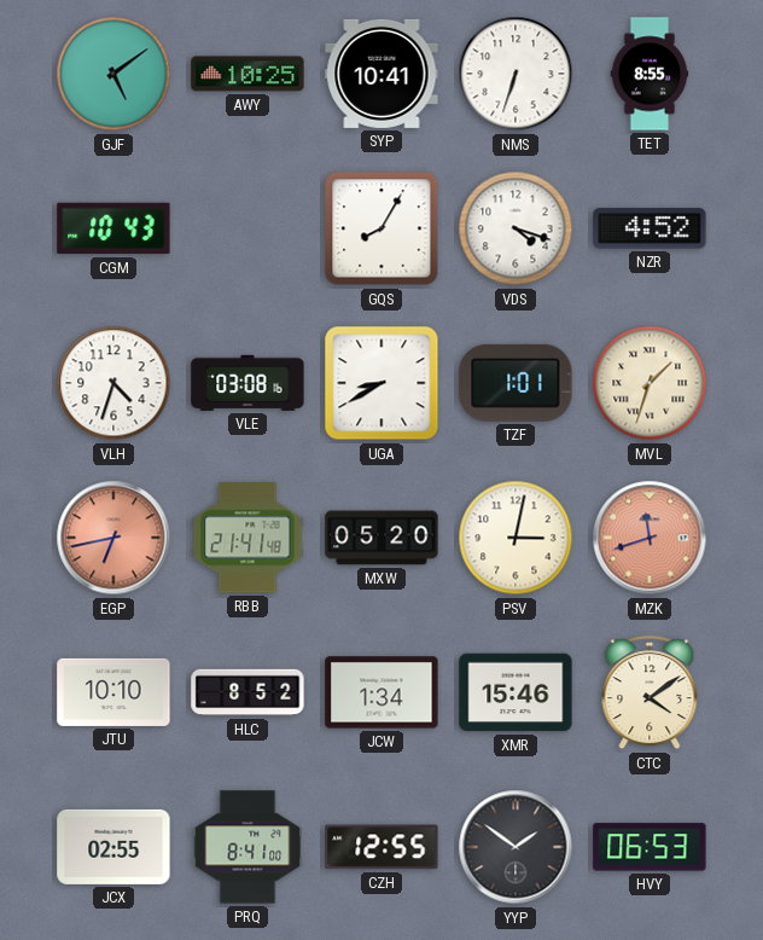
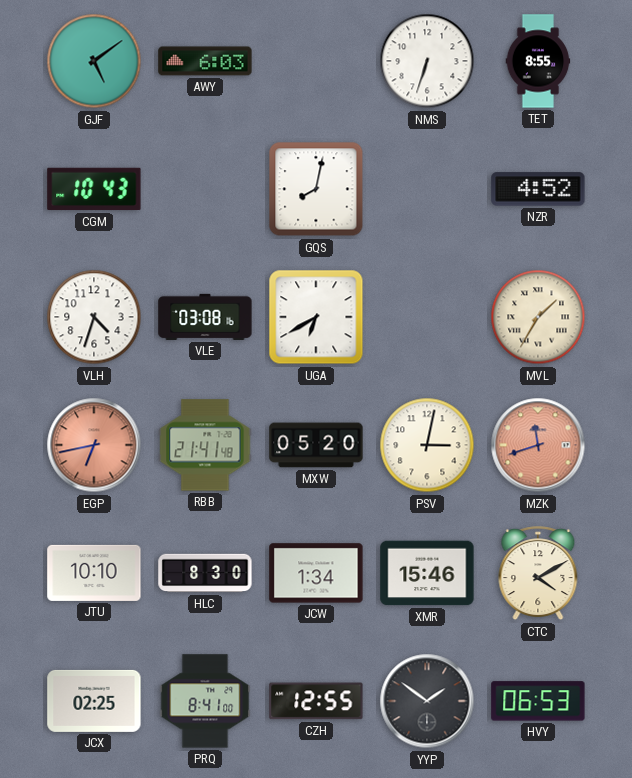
AWY: 10:25 -> 6:03 (205, 61)
SYP: 10:41 -> none (381, 74)
GQS: 8:05 -> 8:02 (316, 189)
VDS: 4:18 -> none (516, 228)
UGA: 8:40 -> 6:40 (316, 317)
TZF: 1:01 -> none (516, 383)
MVL: 1:33 -> 1:35 (538, 317)
HLC: 8:52 -> 8:30 (205, 573)
CTC: 4:09 -> 4:10 (538, 574)
JCX: 02:55 -> 02:25 (94, 701)
